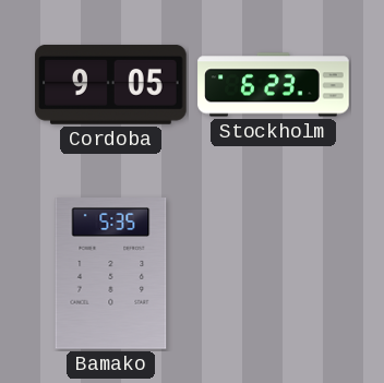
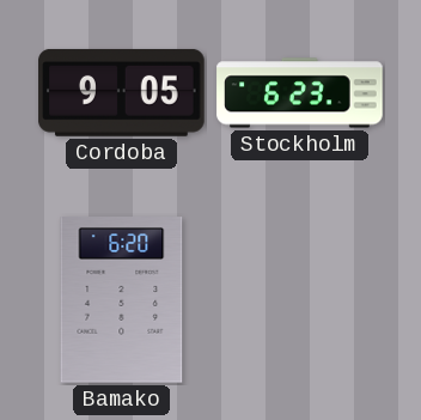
Bamako: 5:35 -> 6:20 (122, 300)
